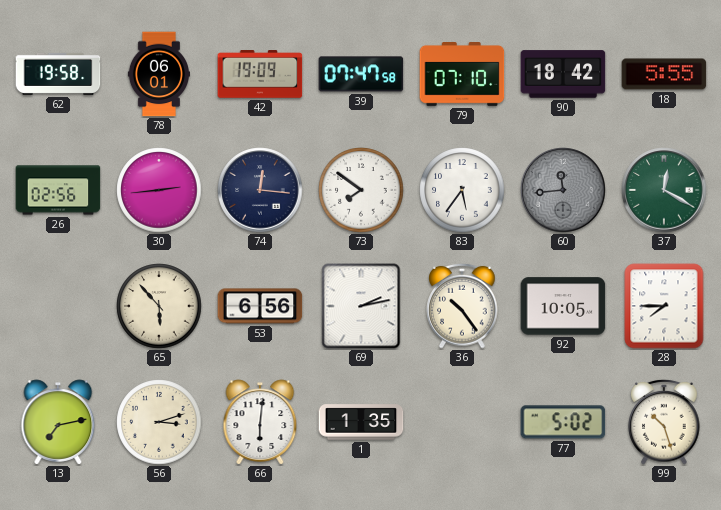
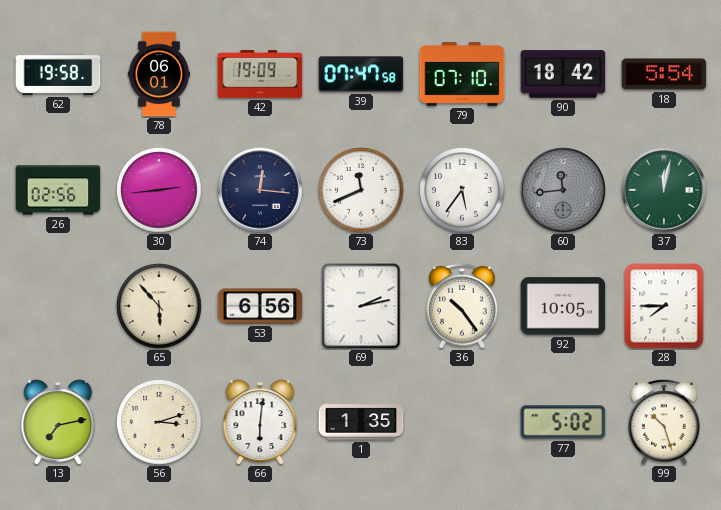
18: 5:55 -> 5:54 (664, 74)
73: 7:51 -> 11:41 (361, 190)
37: 12:20 -> 12:02 (664, 190)
